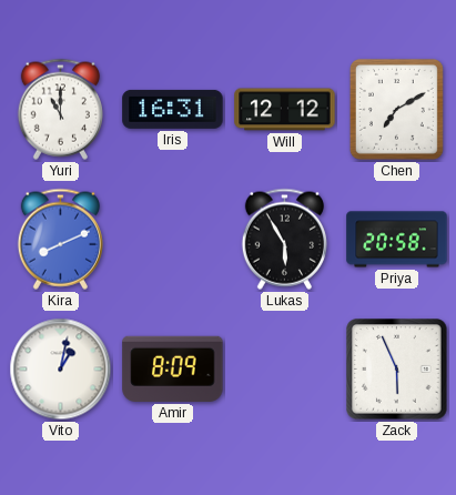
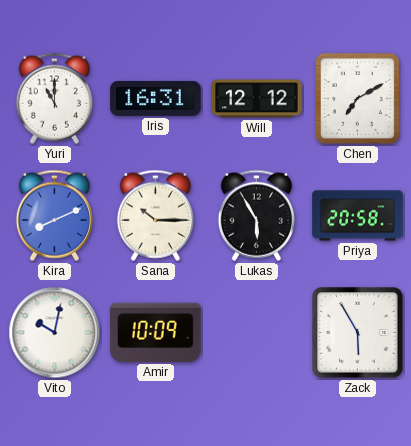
Sana: none -> 10:15 (155, 215)
Vito: 1:02 -> 10:02 (55, 333)
Amir: 8:09 -> 10:09 (156, 332)
Zack: 5:56 -> 5:55 (358, 333)
